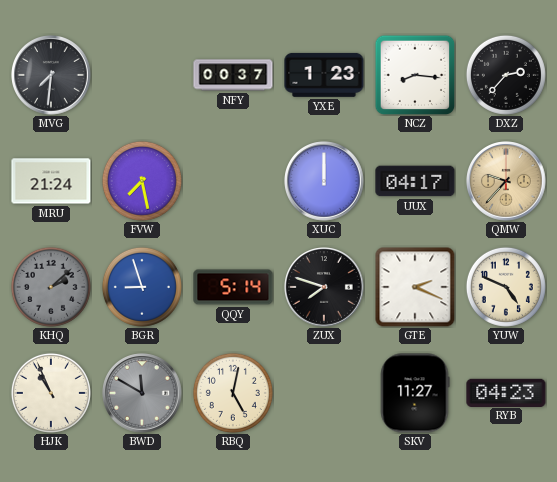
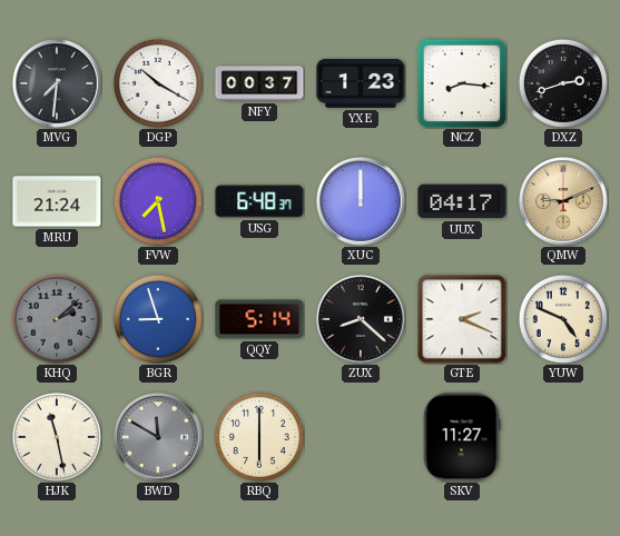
DGP: none -> 10:20 (158, 83)
DXZ: 2:37 -> 2:42 (563, 83)
USG: none -> 6:48 (259, 201)
QMW: 9:37 -> 9:11 (563, 201)
ZUX: 7:48 -> 8:22 (361, 319)
HJK: 10:56 -> 11:28 (57, 437)
RBQ: 5:02 -> 6:00 (259, 437)
RYB: 04:23 -> none (506, 392)
